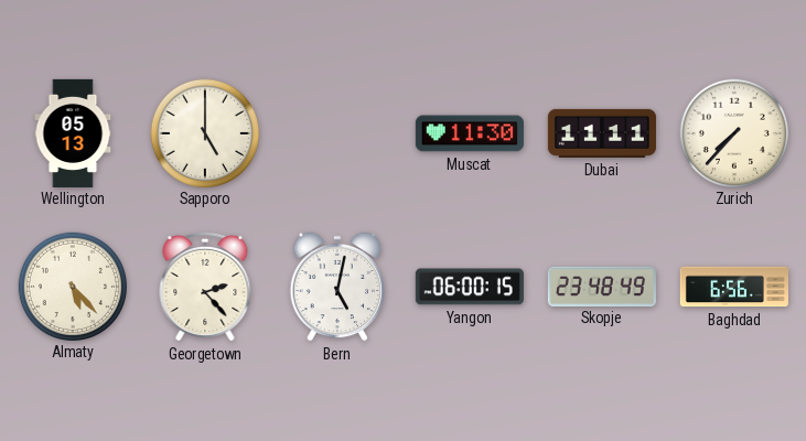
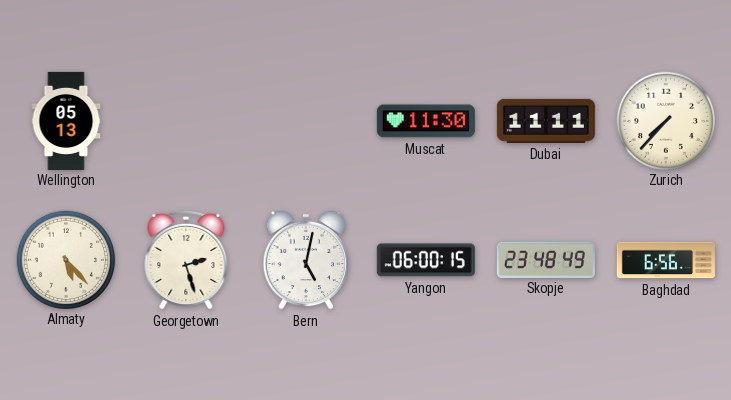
Sapporo: 5:00 -> none (204, 132)
Georgetown: 2:23 -> 2:27 (186, 260)
